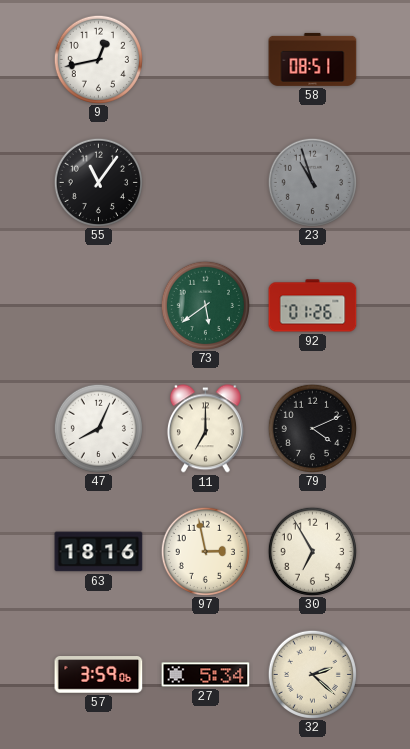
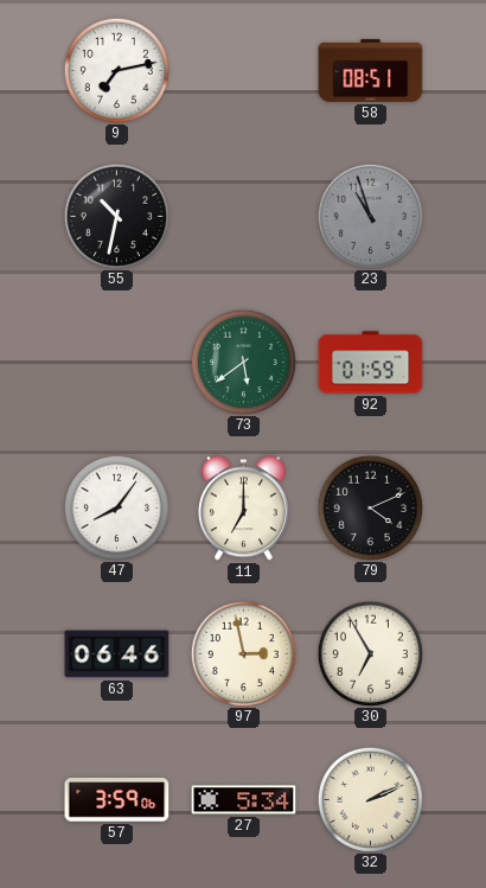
9: 12:43 -> 7:13 (116, 70)
55: 11:06 -> 10:32 (116, 216)
92: 01:26 -> 01:59 (371, 363)
47: 8:04 -> 8:06 (116, 507)
63: 18:16 -> 06:46 (117, 654)
32: 2:22 -> 2:11 (370, 799)
